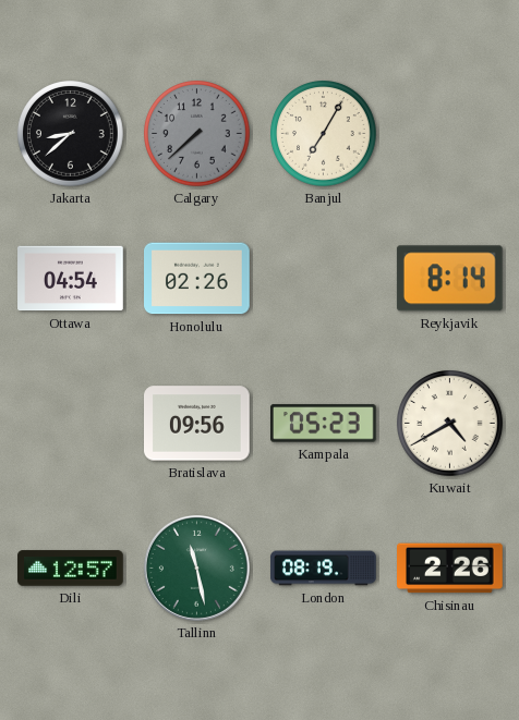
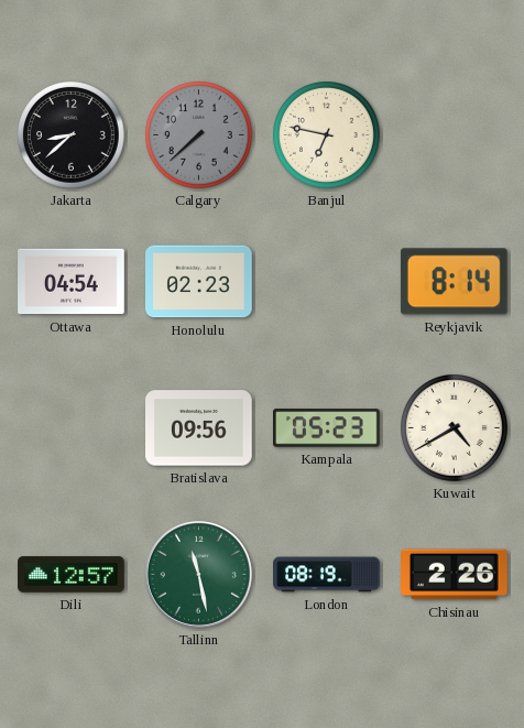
Banjul: 7:05 -> 6:47 (327, 135)
Honolulu: 02:26 -> 02:23 (199, 282)
